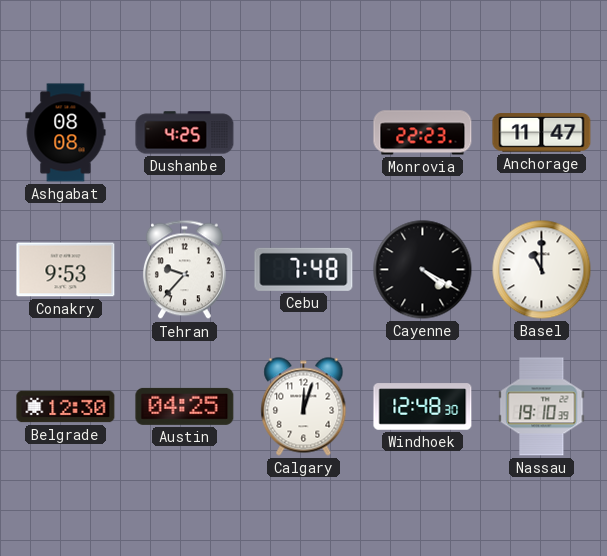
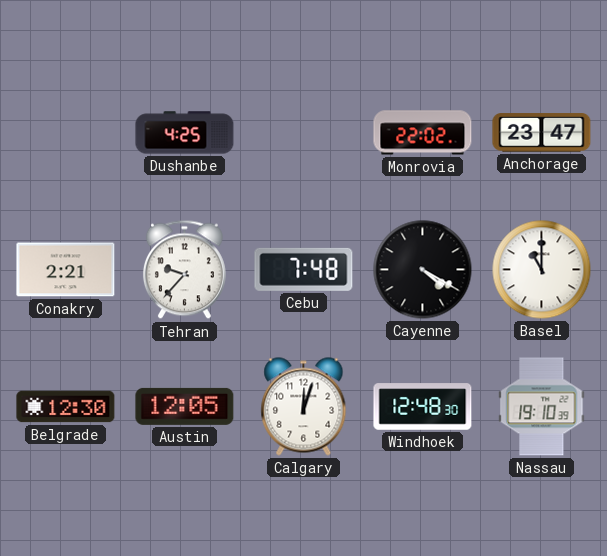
Ashgabat: 08:08 -> none (66, 133)
Monrovia: 22:23 -> 22:02 (423, 133)
Anchorage: 11:47 -> 23:47 (542, 133)
Conakry: 9:53 -> 2:21 (66, 270)
Austin: 04:25 -> 12:05 (185, 406)
